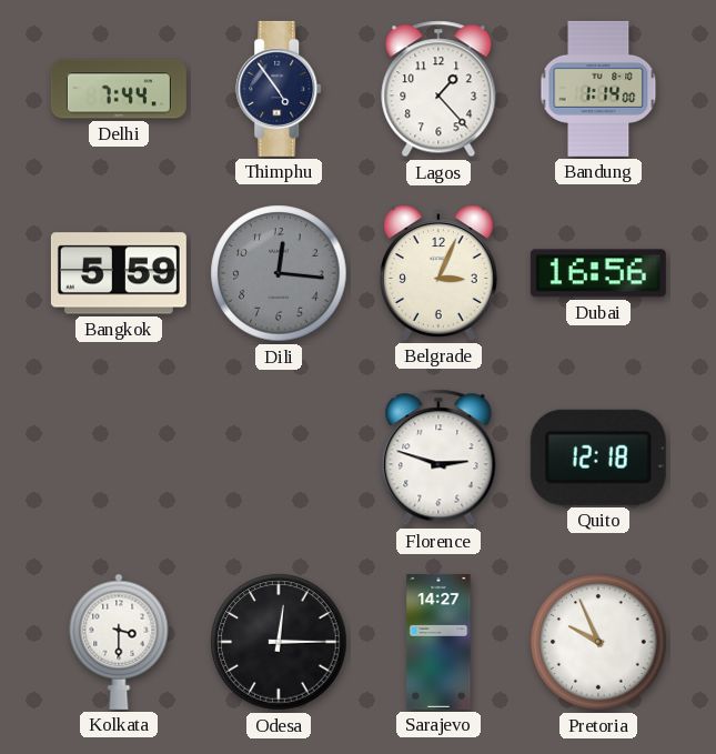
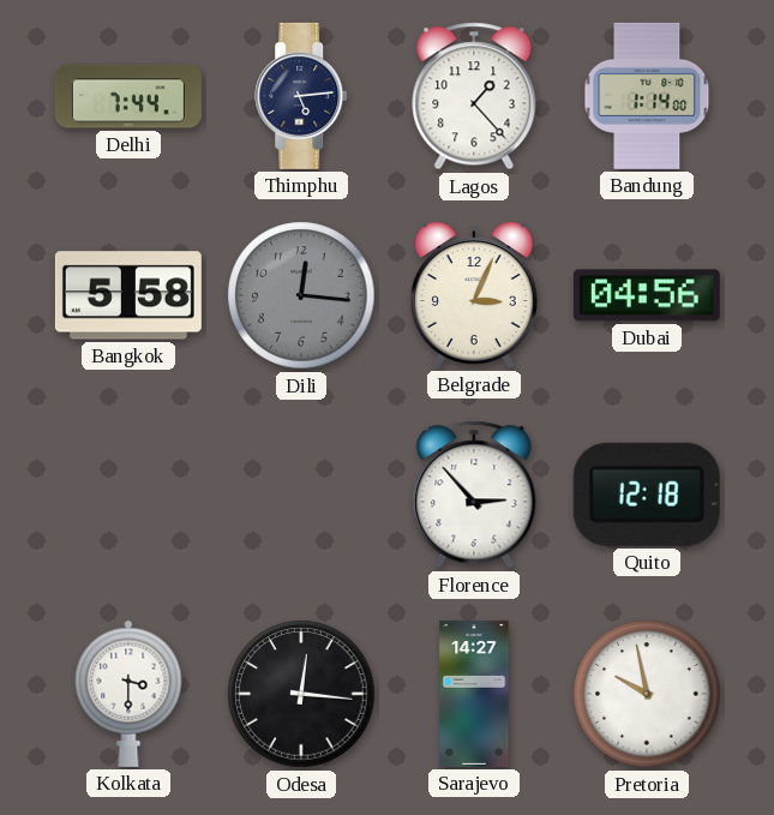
Thimphu: 4:54 -> 5:14 (302, 96)
Bangkok: 5:59 -> 5:58 (128, 295)
Dubai: 16:56 -> 04:56 (647, 295)
Florence: 2:48 -> 2:53 (474, 495)
Odesa: 12:15 -> 12:16 (301, 694)
Pretoria: 9:56 -> 9:58 (647, 694)
